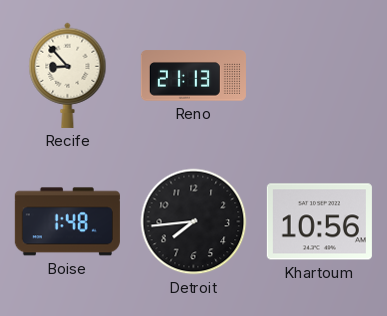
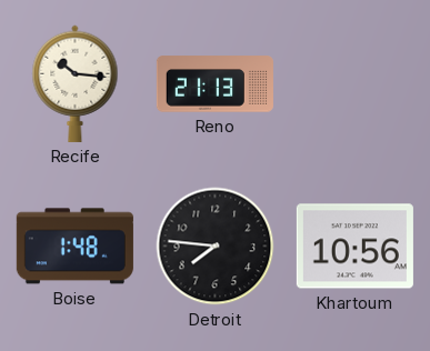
Recife: 8:53 -> 10:16 (76, 83)
Detroit: 7:44 -> 7:46 (216, 247)
